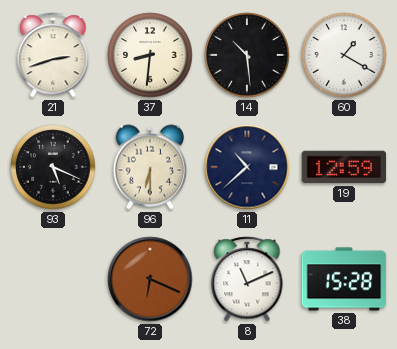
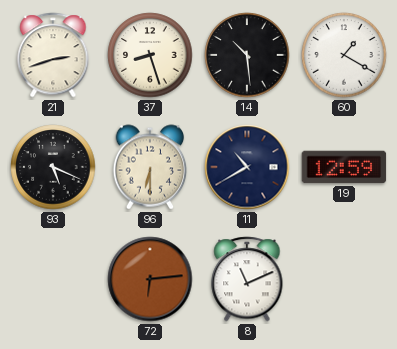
37: 8:31 -> 8:27 (150, 55)
11: 10:38 -> 10:40 (247, 167)
72: 6:19 -> 6:14 (150, 279)
38: 15:28 -> none (344, 279)
